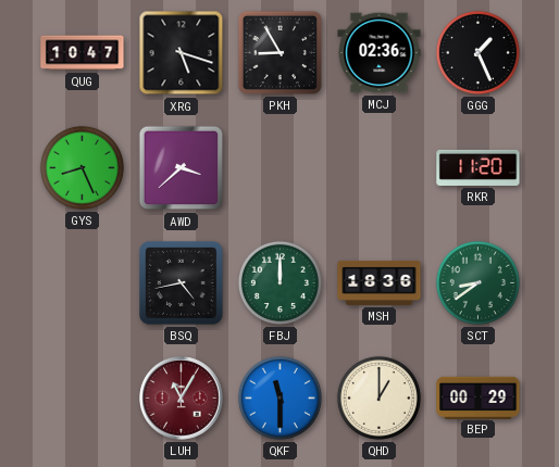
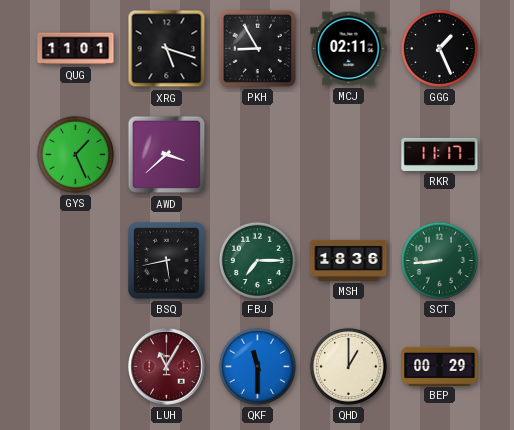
QUG: 10:47 -> 11:01 (76, 49)
MCJ: 02:36 -> 02:11 (349, 49)
GYS: 8:26 -> 1:26 (75, 154)
RKR: 11:20 -> 11:17 (440, 154)
BSQ: 4:43 -> 5:43 (167, 261)
FBJ: 12:00 -> 7:15 (257, 260)
SCT: 8:39 -> 8:44 (439, 260)
